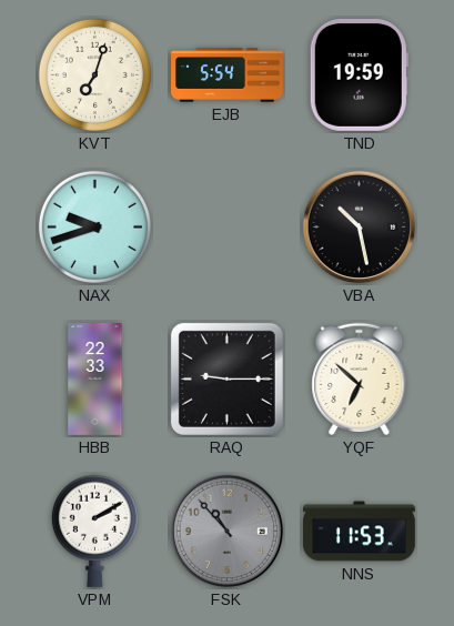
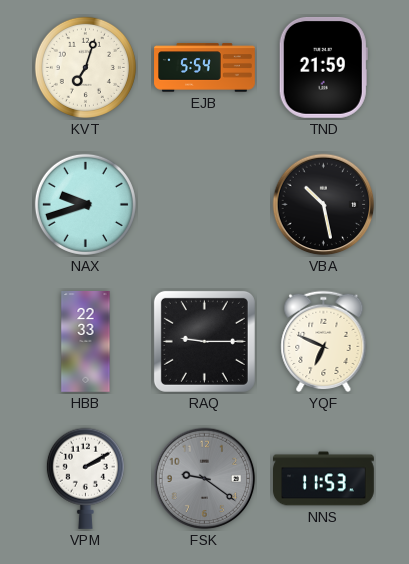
TND: 19:59 -> 21:59 (323, 67)
YQF: 6:52 -> 6:49 (324, 342)
FSK: 10:53 -> 9:21 (205, 479)
